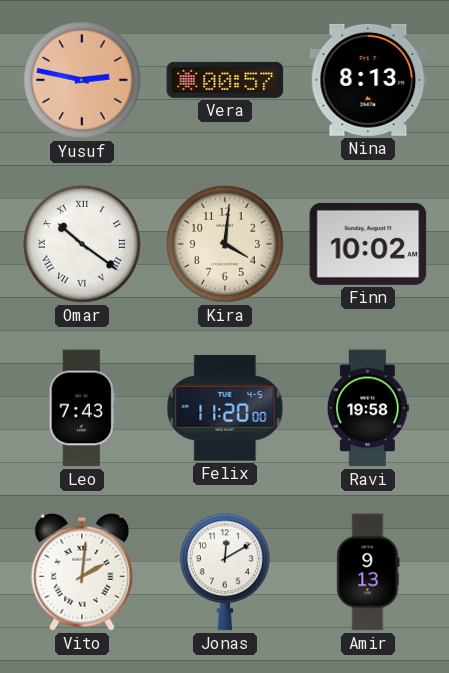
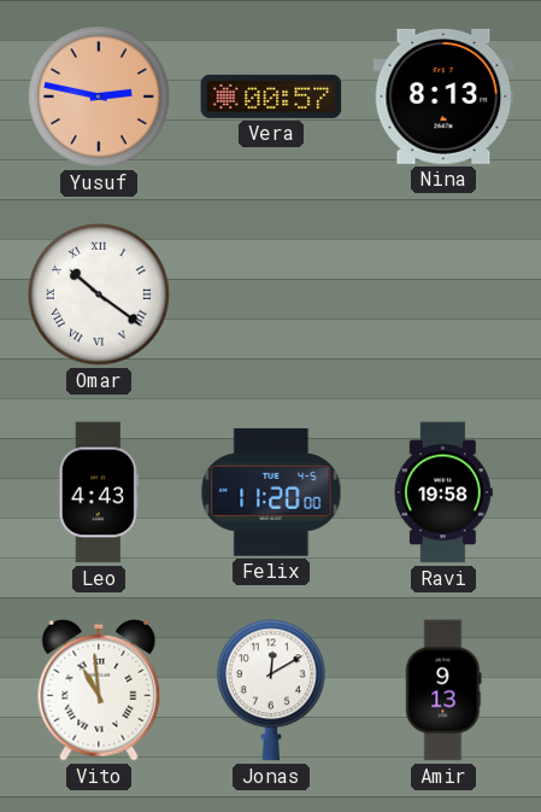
Kira: 4:01 -> none (225, 244)
Finn: 10:02 -> none (368, 244)
Leo: 7:43 -> 4:43 (99, 492)
Vito: 2:01 -> 10:59 (99, 690)
